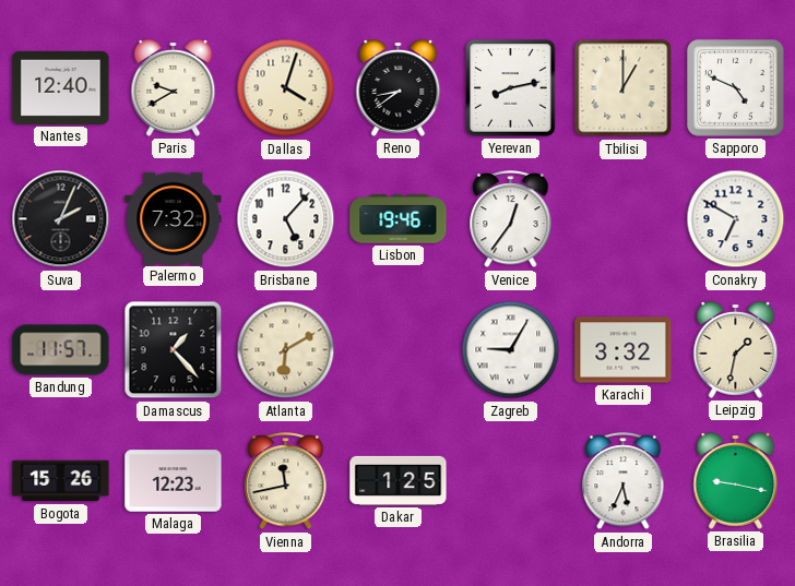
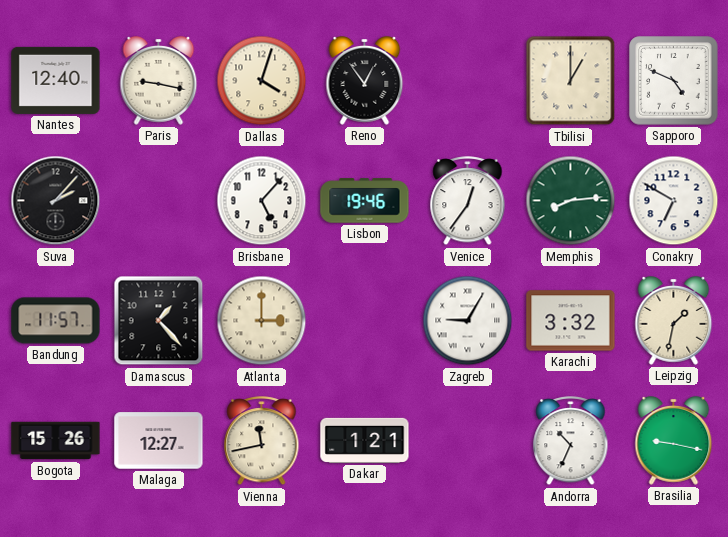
Paris: 9:40 -> 9:17 (159, 81)
Reno: 8:39 -> 12:54 (365, 81)
Yerevan: 8:13 -> none (511, 88)
Suva: 2:04 -> 2:07 (56, 201)
Palermo: 7:32 -> none (174, 218)
Memphis: none -> 8:14 (571, 201)
Atlanta: 6:10 -> 3:00 (262, 321)
Malaga: 12:23 -> 12:27 (159, 441)
Dakar: 1:25 -> 1:21 (365, 440)
Andorra: 5:34 -> 10:34 (571, 442)
